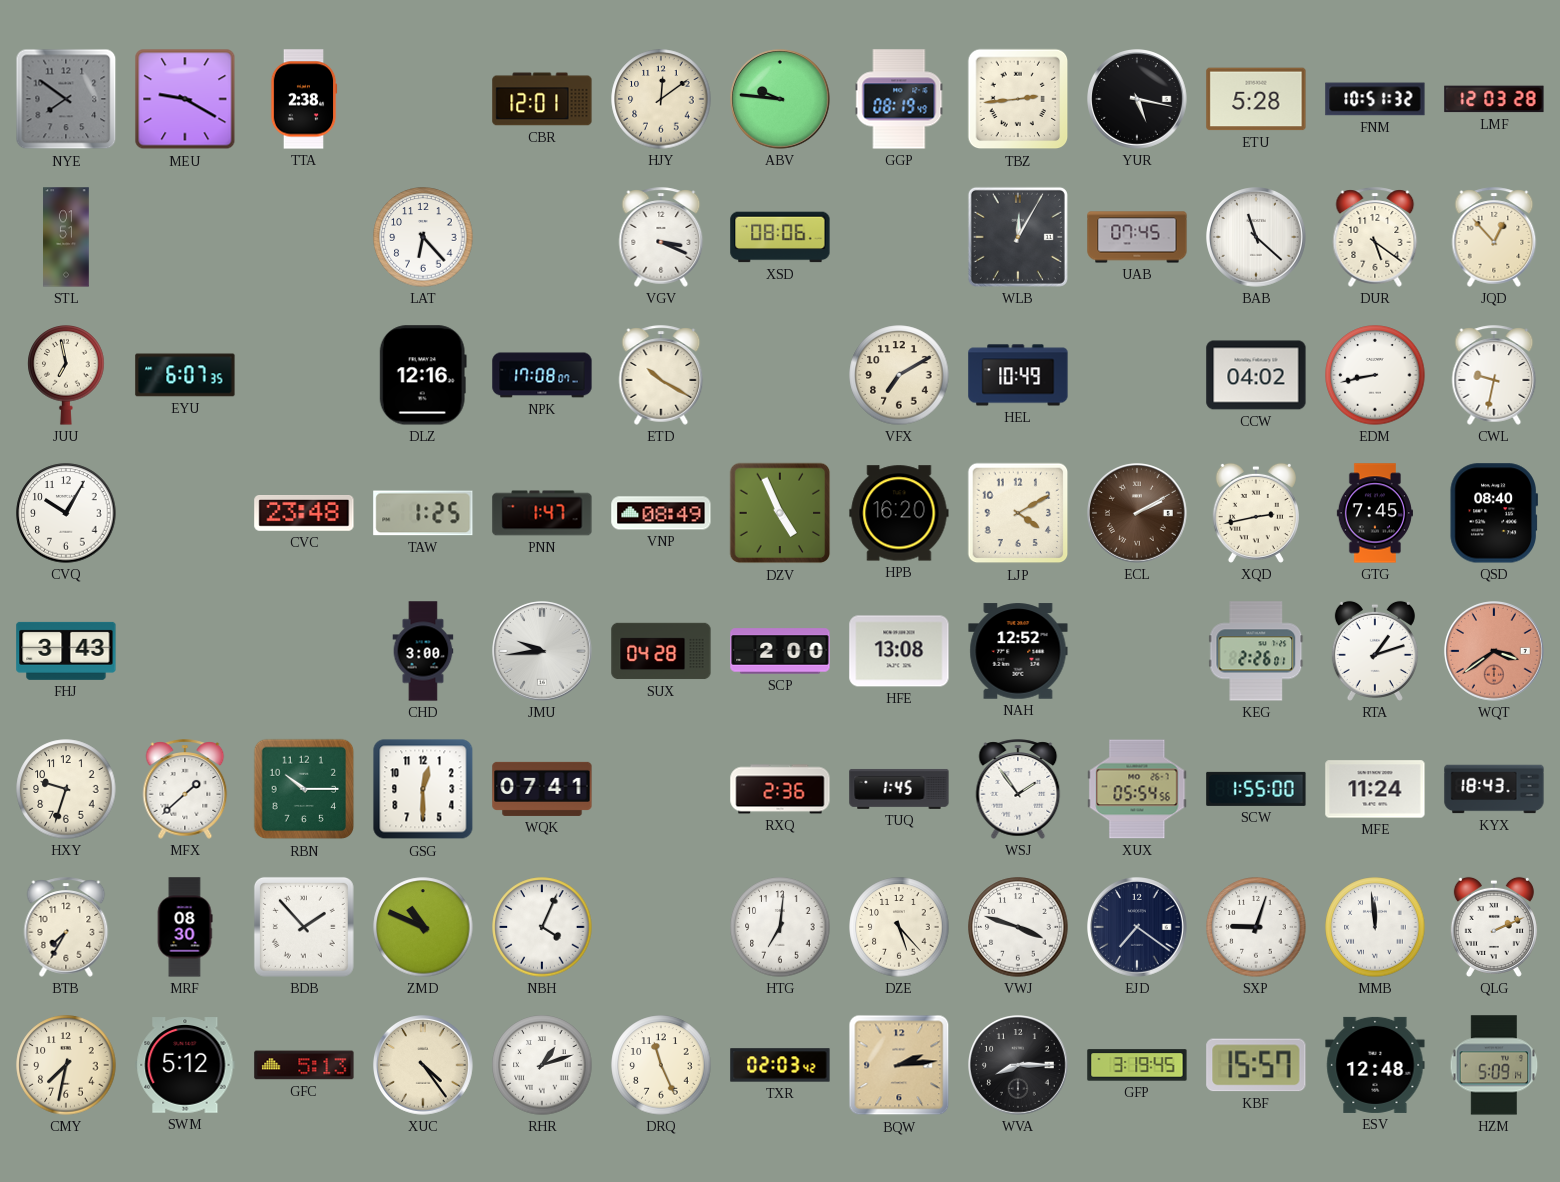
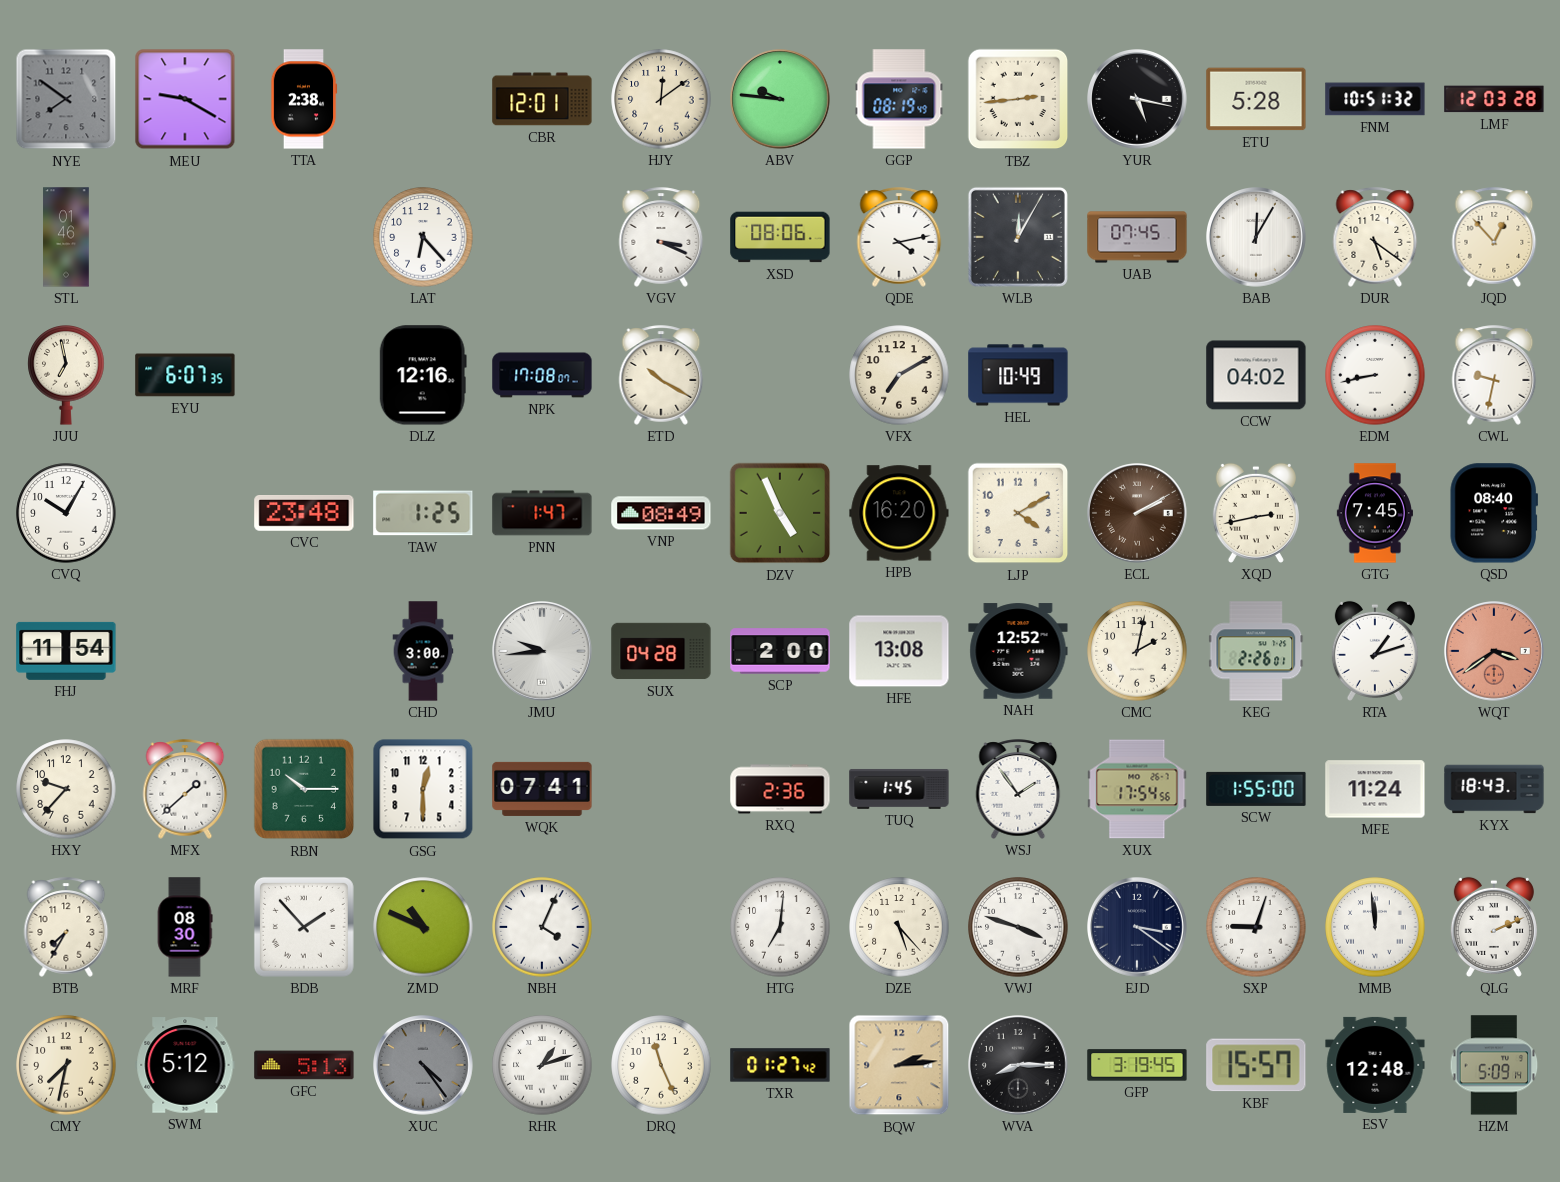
STL: 01:51 -> 01:46 (66, 237)
QDE: none -> 4:13 (899, 237)
BAB: 11:22 -> 12:05 (1257, 238)
FHJ: 3:43 -> 11:54 (66, 651)
CMC: none -> 2:02 (1137, 651)
HXY: 9:33 -> 9:37 (66, 789)
XUX: 05:54 -> 17:54 (1137, 789)
EJD: 7:21 -> 3:21 (1138, 928)
XUC dial: cream -> grey (424, 1066)
TXR: 02:03 -> 01:27 (780, 1065)
